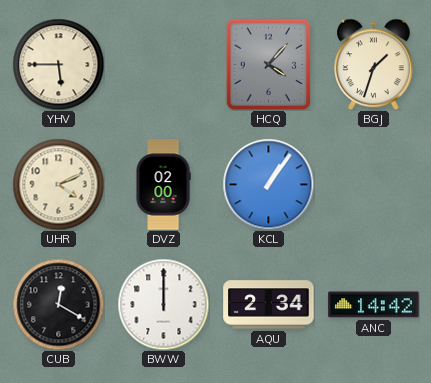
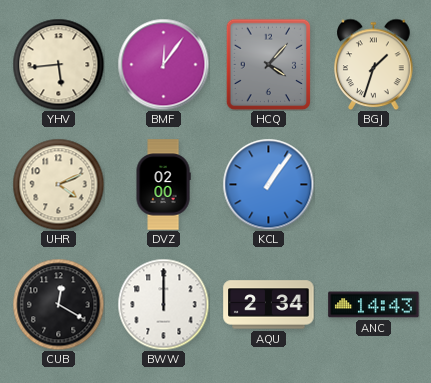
YHV: 5:45 -> 5:44 (58, 64)
BMF: none -> 12:06 (163, 64)
ANC: 14:42 -> 14:43 (374, 305)
